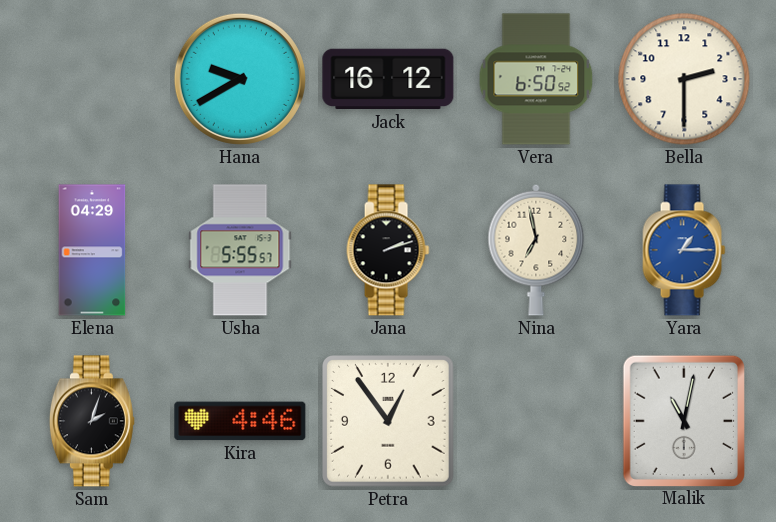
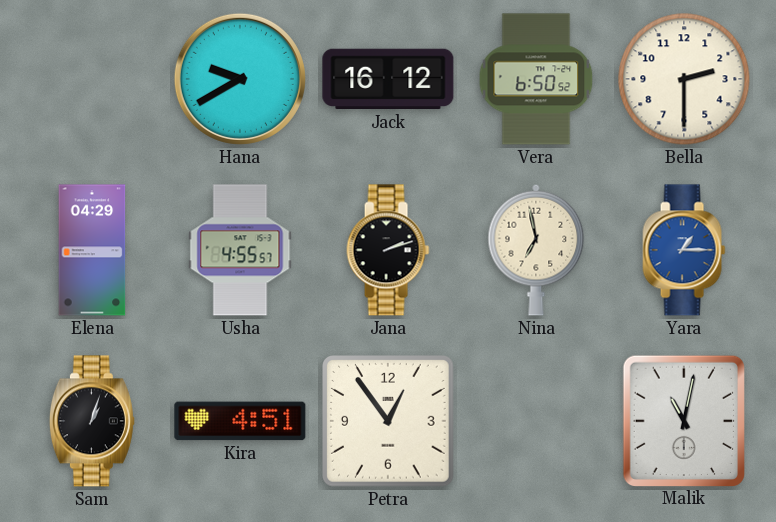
Usha: 5:55 -> 4:55 (240, 250)
Sam: 2:03 -> 1:03 (92, 421)
Kira: 4:46 -> 4:51 (240, 421)
